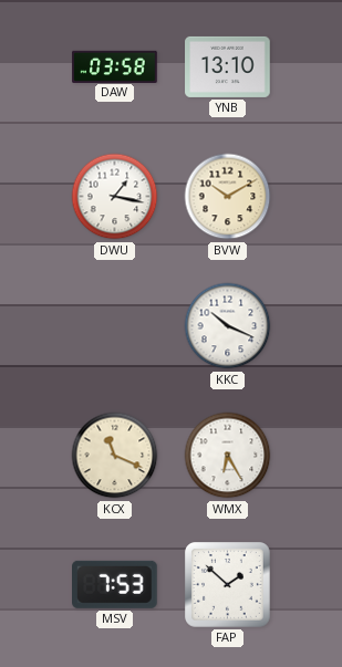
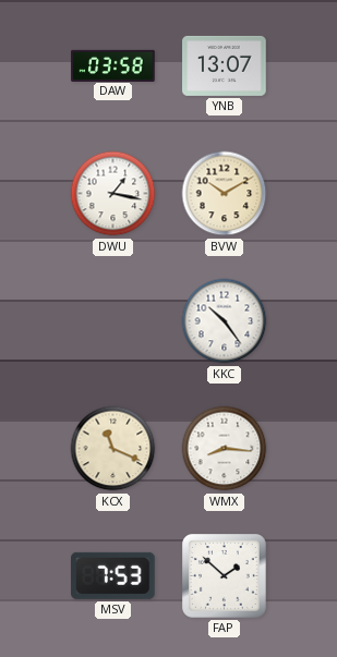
YNB: 13:10 -> 13:07 (225, 65)
KKC: 10:19 -> 10:24 (225, 321)
WMX: 6:25 -> 8:16 (225, 449)
